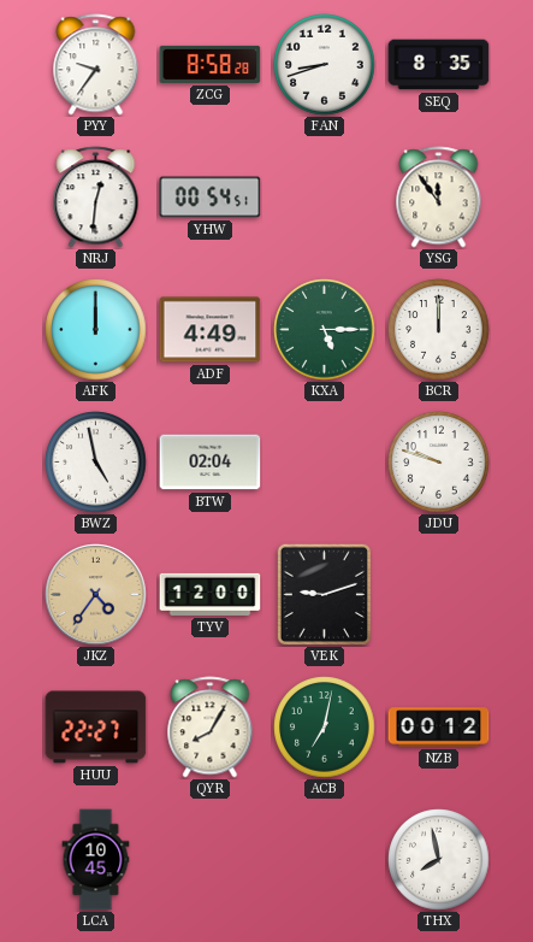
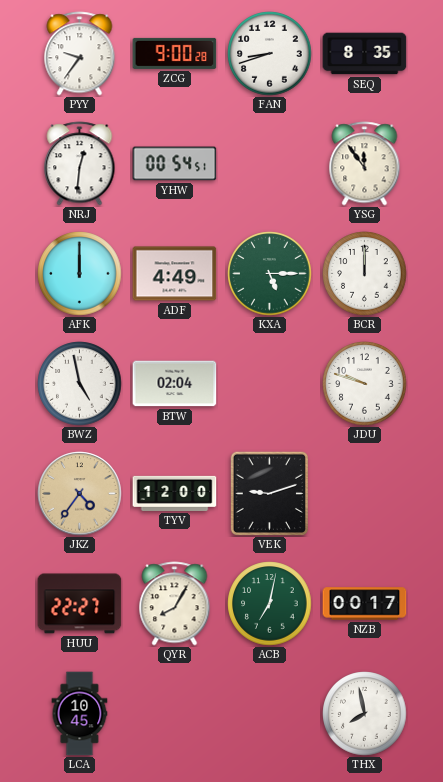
ZCG: 8:58 -> 9:00 (175, 53)
NZB: 00:12 -> 00:17 (365, 604)
